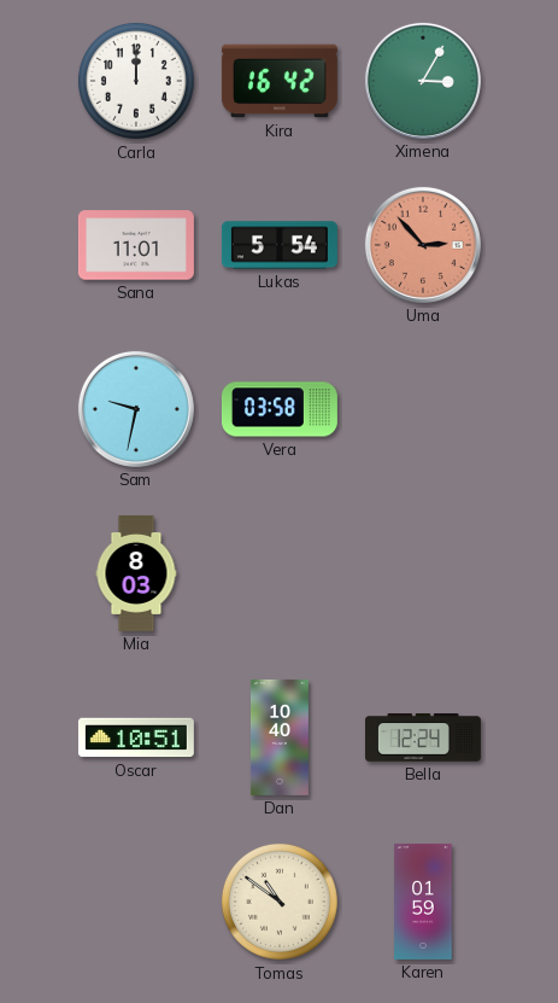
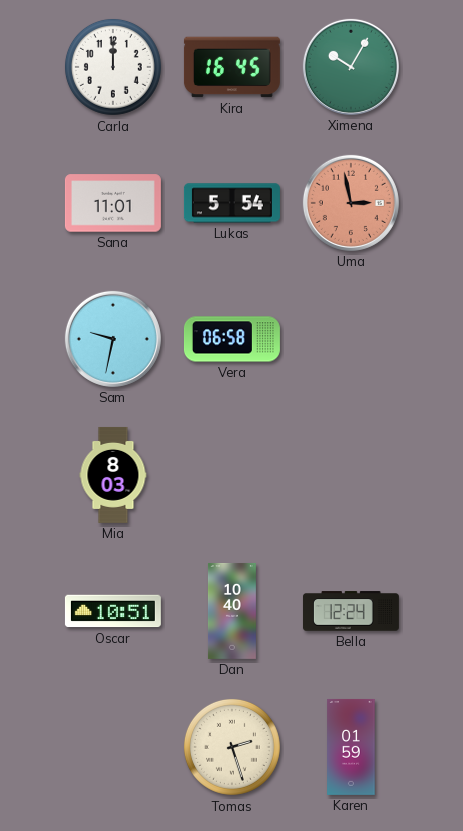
Kira: 16:42 -> 16:45 (232, 67)
Ximena: 3:05 -> 10:05 (351, 67)
Uma: 2:53 -> 2:58 (351, 203)
Vera: 03:58 -> 06:58 (232, 339)
Tomas: 10:51 -> 2:27 (232, 747)
